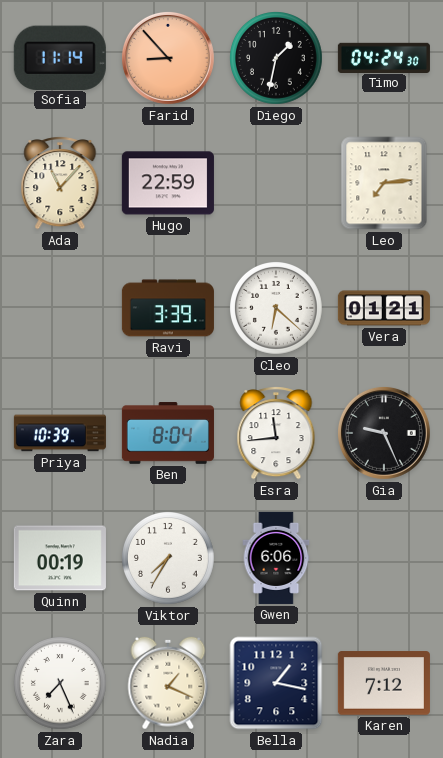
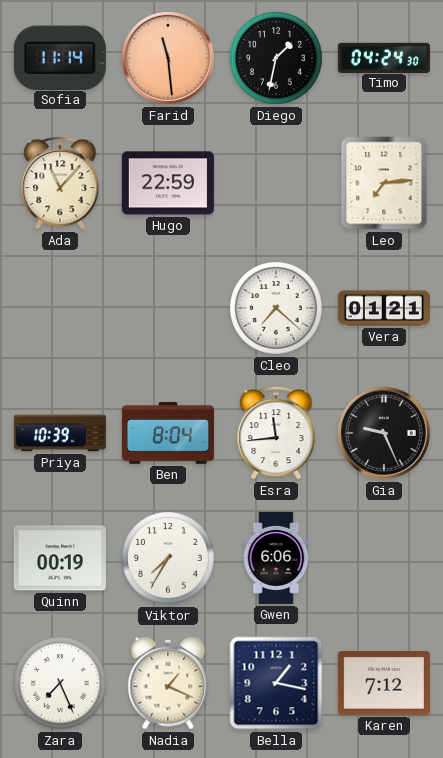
Farid: 8:53 -> 11:29 (168, 58)
Ravi: 3:39 -> none (168, 308)
Cleo: 6:22 -> 7:22 (277, 309)
